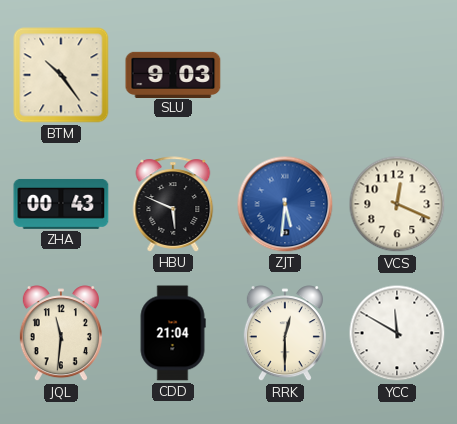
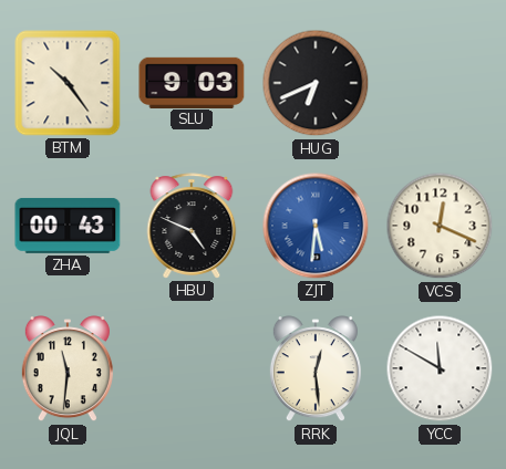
HUG: none -> 6:41 (316, 83)
HBU: 5:49 -> 4:49 (192, 226)
CDD: 21:04 -> none (173, 333)
RRK: 12:30 -> 12:29 (316, 369)
